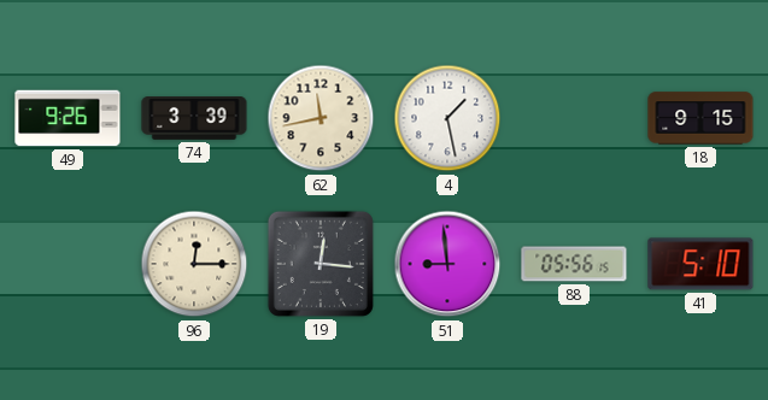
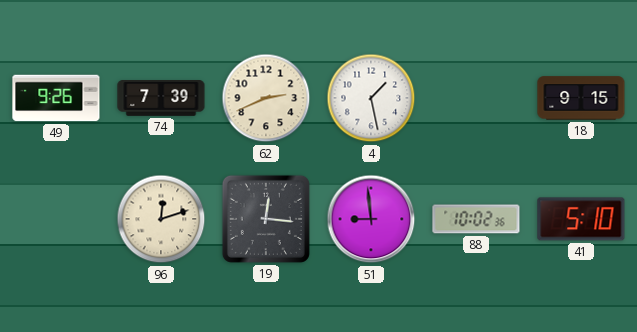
74: 3:39 -> 7:39 (161, 99)
62: 11:43 -> 2:41 (266, 98)
96: 12:15 -> 12:12 (161, 219)
88: 05:56 -> 10:02 (476, 219)
